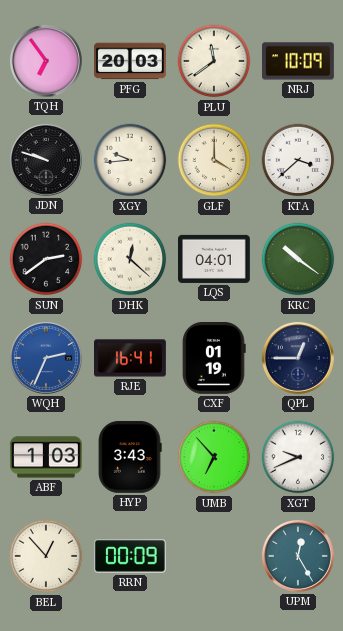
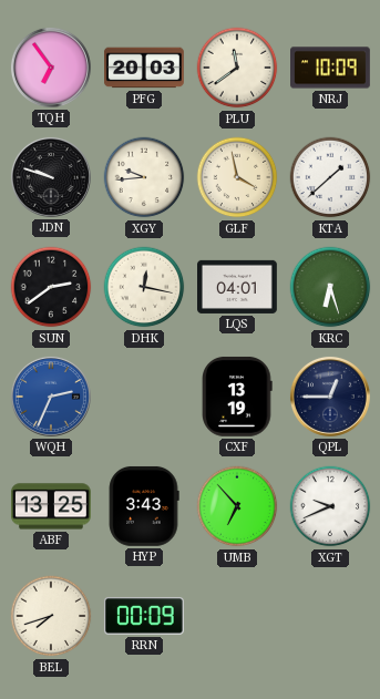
GLF: 4:00 -> 3:58 (237, 177)
KTA: 3:38 -> 1:38 (330, 177)
DHK: 12:22 -> 12:17 (144, 287)
KRC: 10:21 -> 6:27 (330, 287)
RJE: 16:41 -> none (131, 358)
CXF: 01:19 -> 13:19 (237, 397)
ABF: 1:03 -> 13:25 (51, 506)
BEL: 12:53 -> 7:42 (51, 616)
UPM: 12:25 -> none (298, 556)
